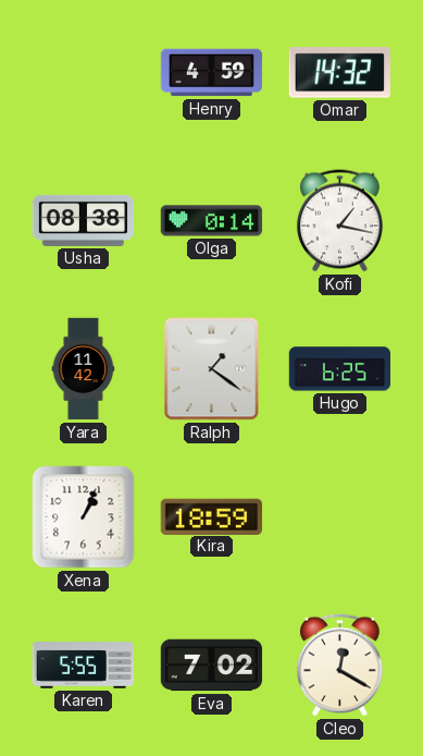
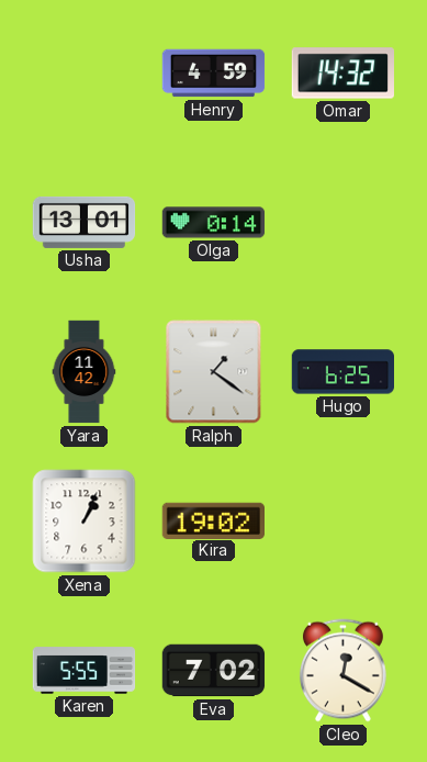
Usha: 08:38 -> 13:01 (85, 222)
Kofi: 1:17 -> none (339, 221)
Kira: 18:59 -> 19:02 (213, 520)
